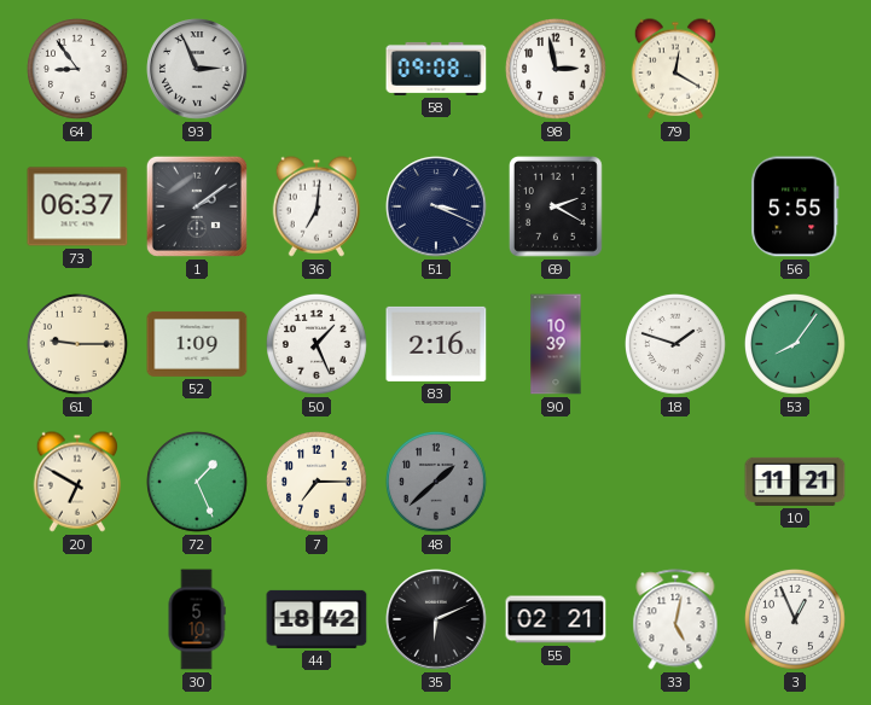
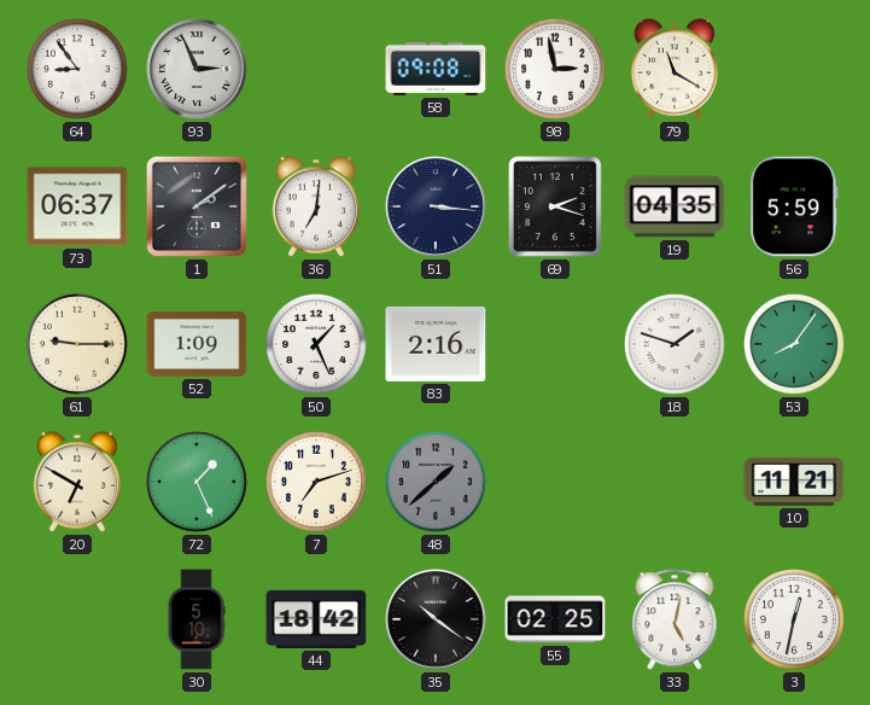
79: 12:20 -> 11:20 (673, 69)
51: 3:19 -> 3:16 (436, 206)
69: 2:20 -> 2:18 (555, 208)
19: none -> 04:35 (675, 206)
56: 5:55 -> 5:59 (794, 206)
90: 10:39 -> none (556, 344)
7: 7:15 -> 7:12 (317, 483)
35: 6:11 -> 10:21 (436, 619)
55: 02:21 -> 02:25 (555, 619)
3: 12:56 -> 12:32 (795, 620)
